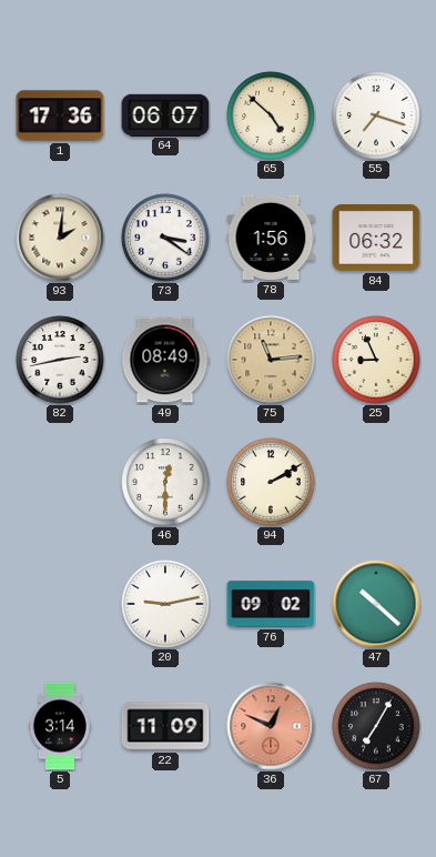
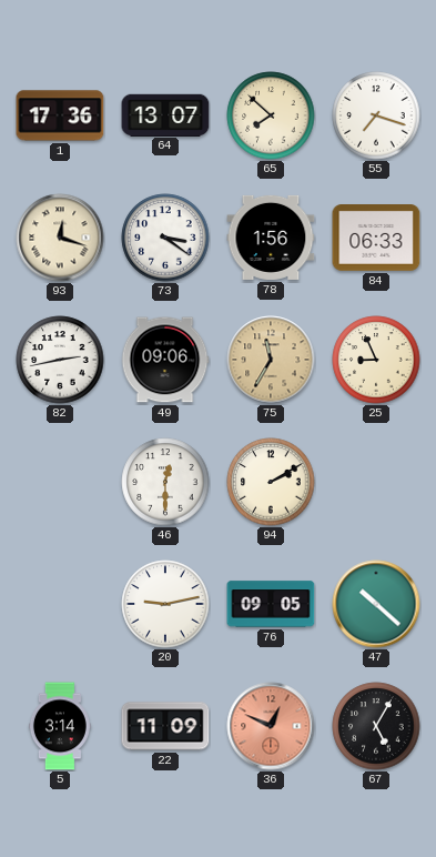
64: 06:07 -> 13:07 (165, 114)
65: 4:52 -> 7:52 (271, 115)
93: 2:01 -> 12:18 (60, 238)
84: 06:32 -> 06:33 (376, 239)
49: 08:49 -> 09:06 (165, 360)
75: 11:14 -> 11:35 (271, 360)
76: 09:02 -> 09:05 (271, 604)
67: 7:05 -> 5:05 (376, 726)
